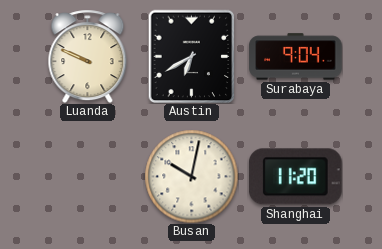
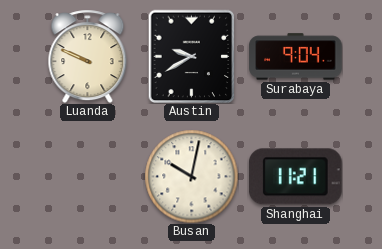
Austin: 6:40 -> 9:40 (192, 56)
Shanghai: 11:20 -> 11:21 (295, 177)
